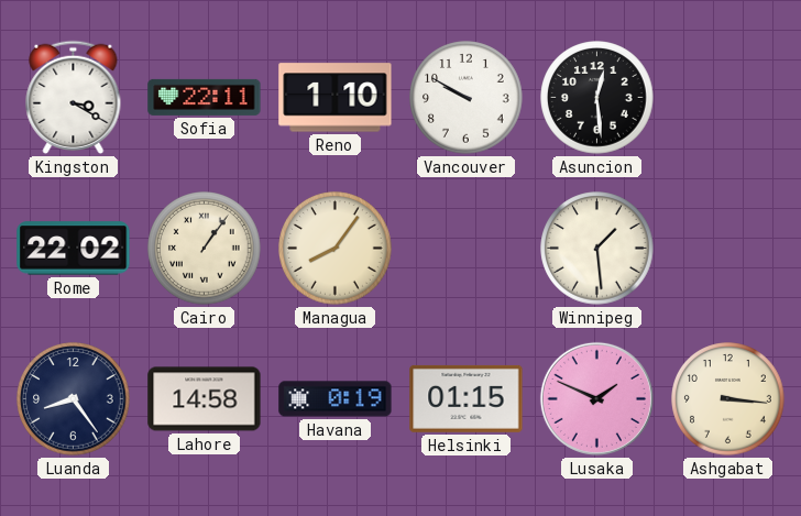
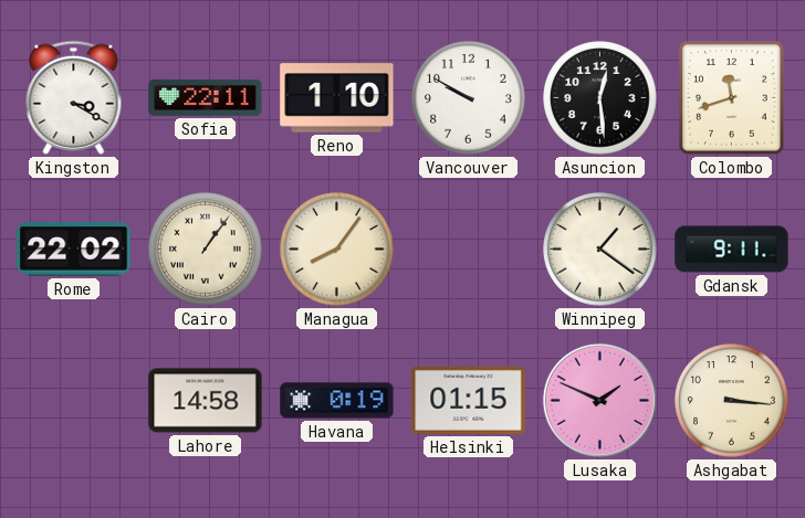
Colombo: none -> 11:42 (732, 98)
Winnipeg: 1:29 -> 1:21 (600, 250)
Gdansk: none -> 9:11 (732, 250)
Luanda: 8:24 -> none (74, 399)
